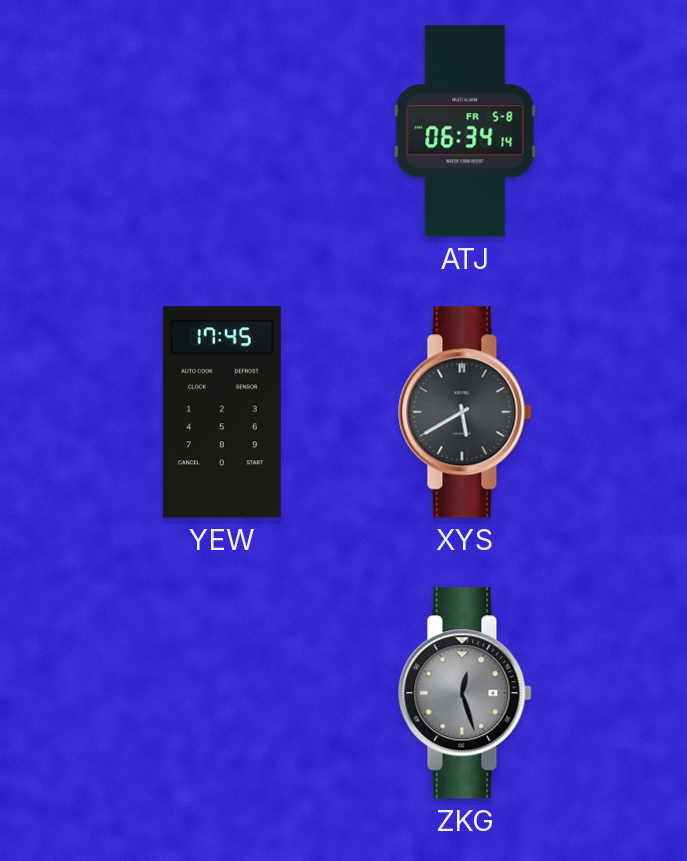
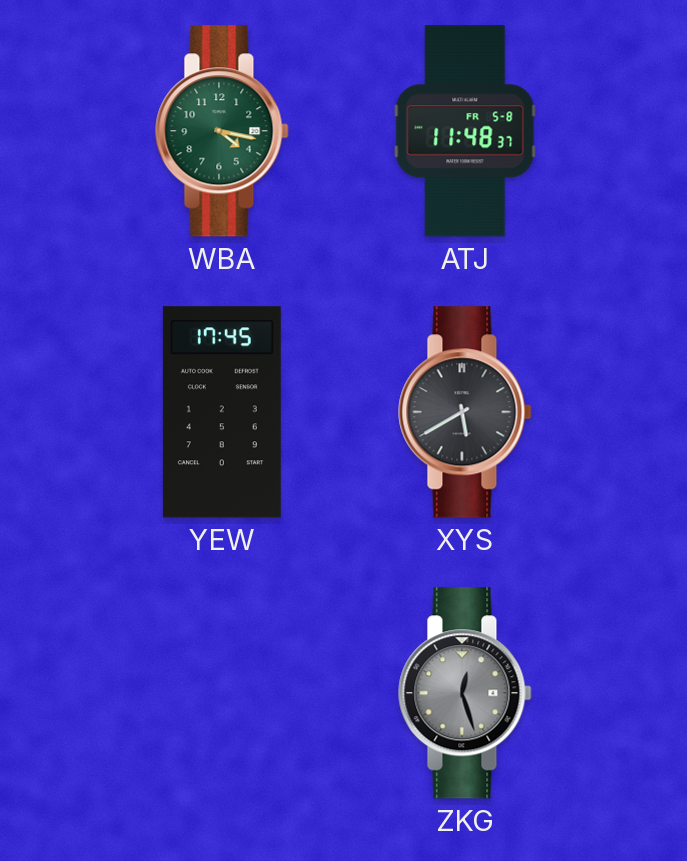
WBA: none -> 4:17 (222, 131)
ATJ: 06:34 -> 11:48 (465, 131)
